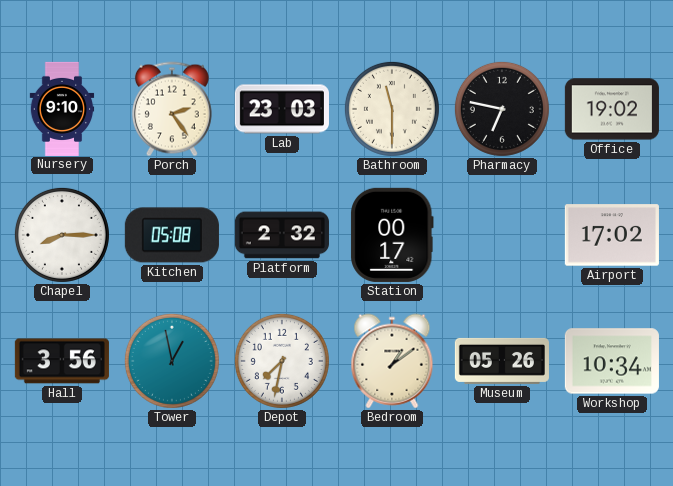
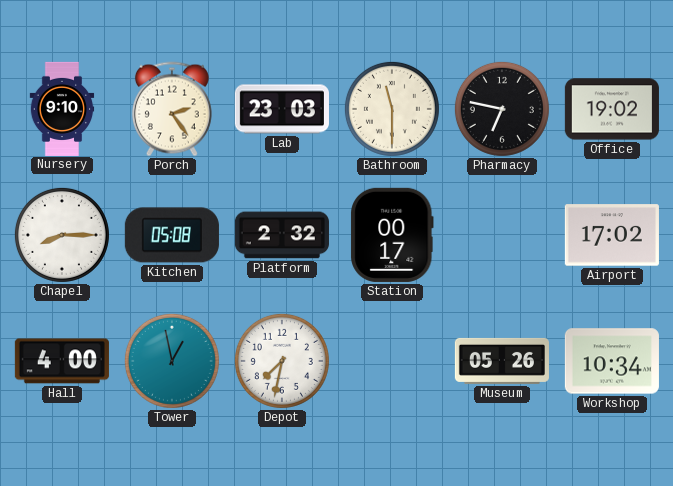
Hall: 3:56 -> 4:00 (62, 361)
Bedroom: 1:09 -> none (392, 361)
